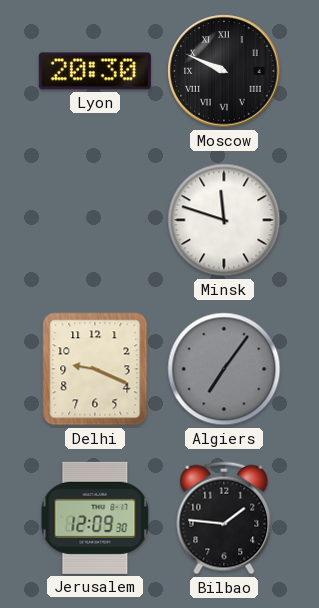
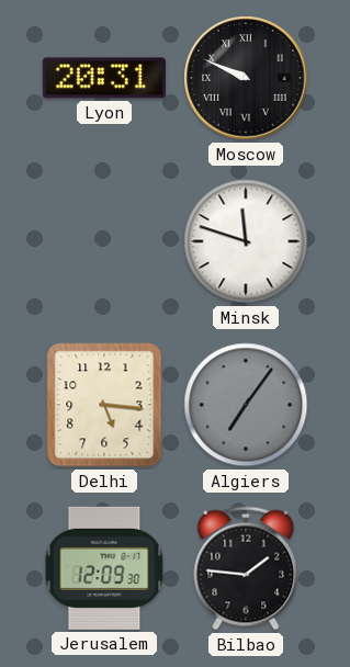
Lyon: 20:30 -> 20:31 (104, 78)
Delhi: 9:19 -> 5:16 (104, 405)
